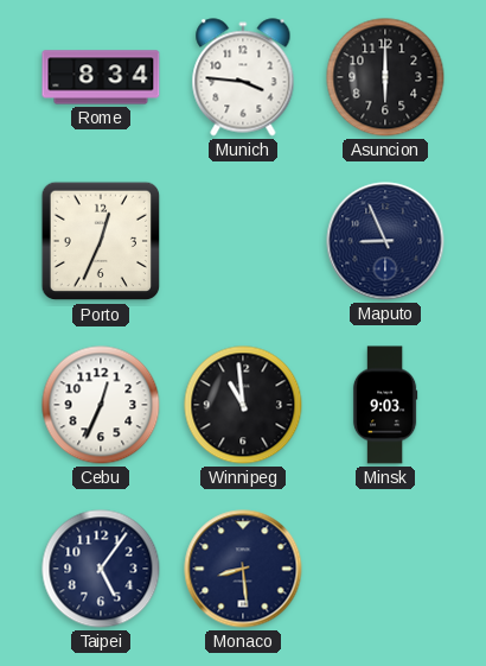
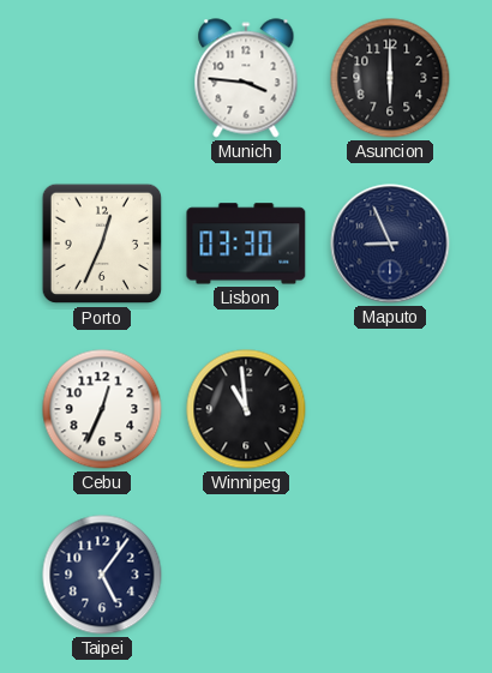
Rome: 8:34 -> none (101, 77)
Lisbon: none -> 03:30 (246, 244)
Minsk: 9:03 -> none (385, 405)
Monaco: 8:29 -> none (243, 569)
